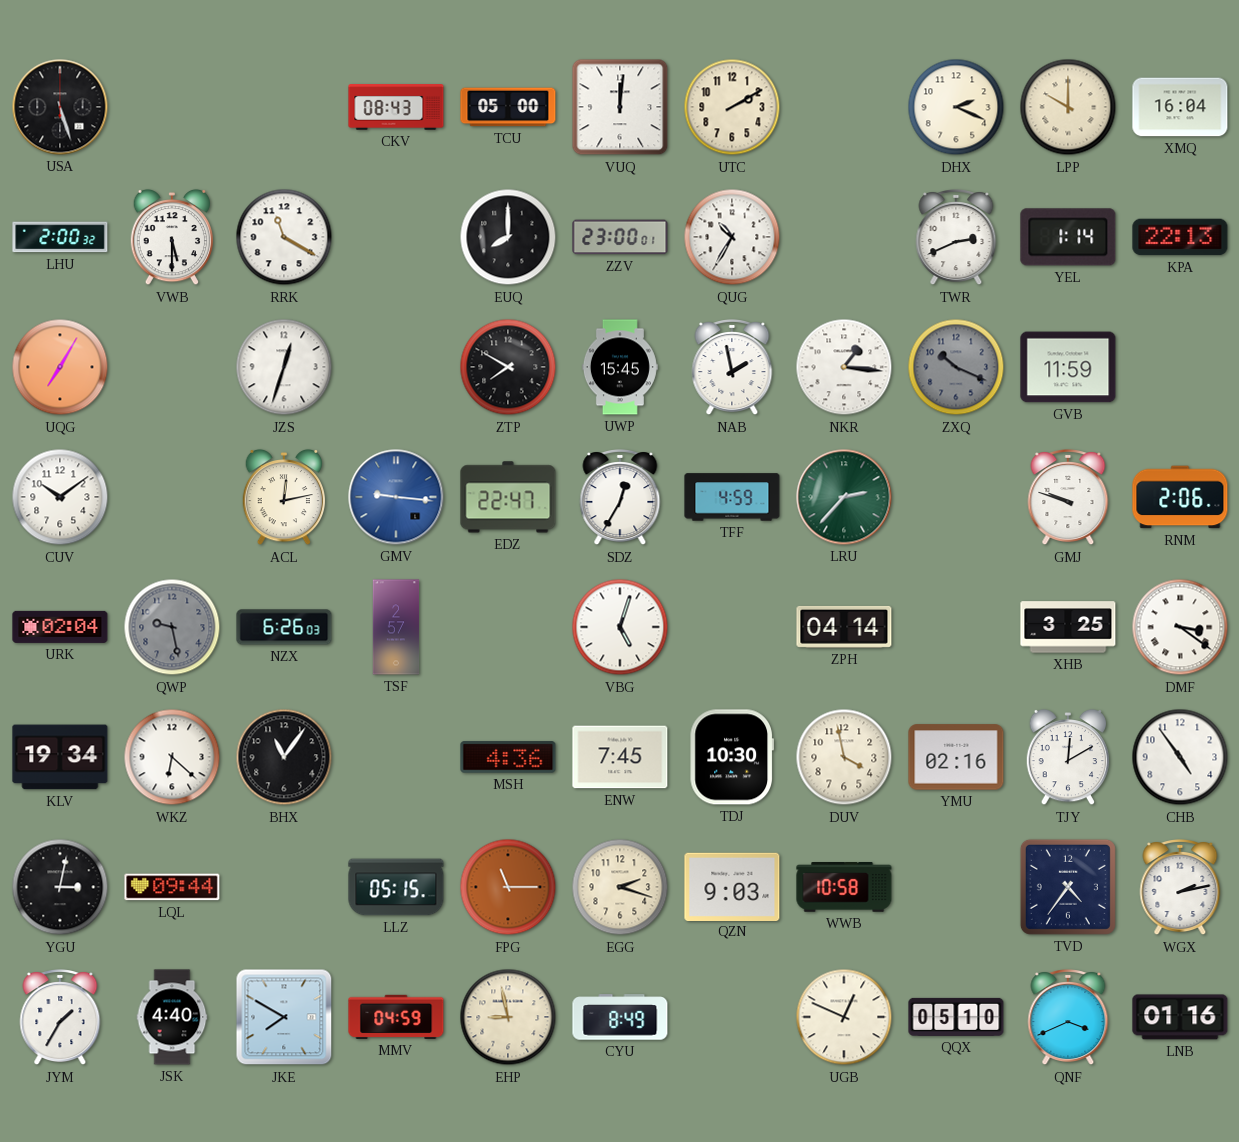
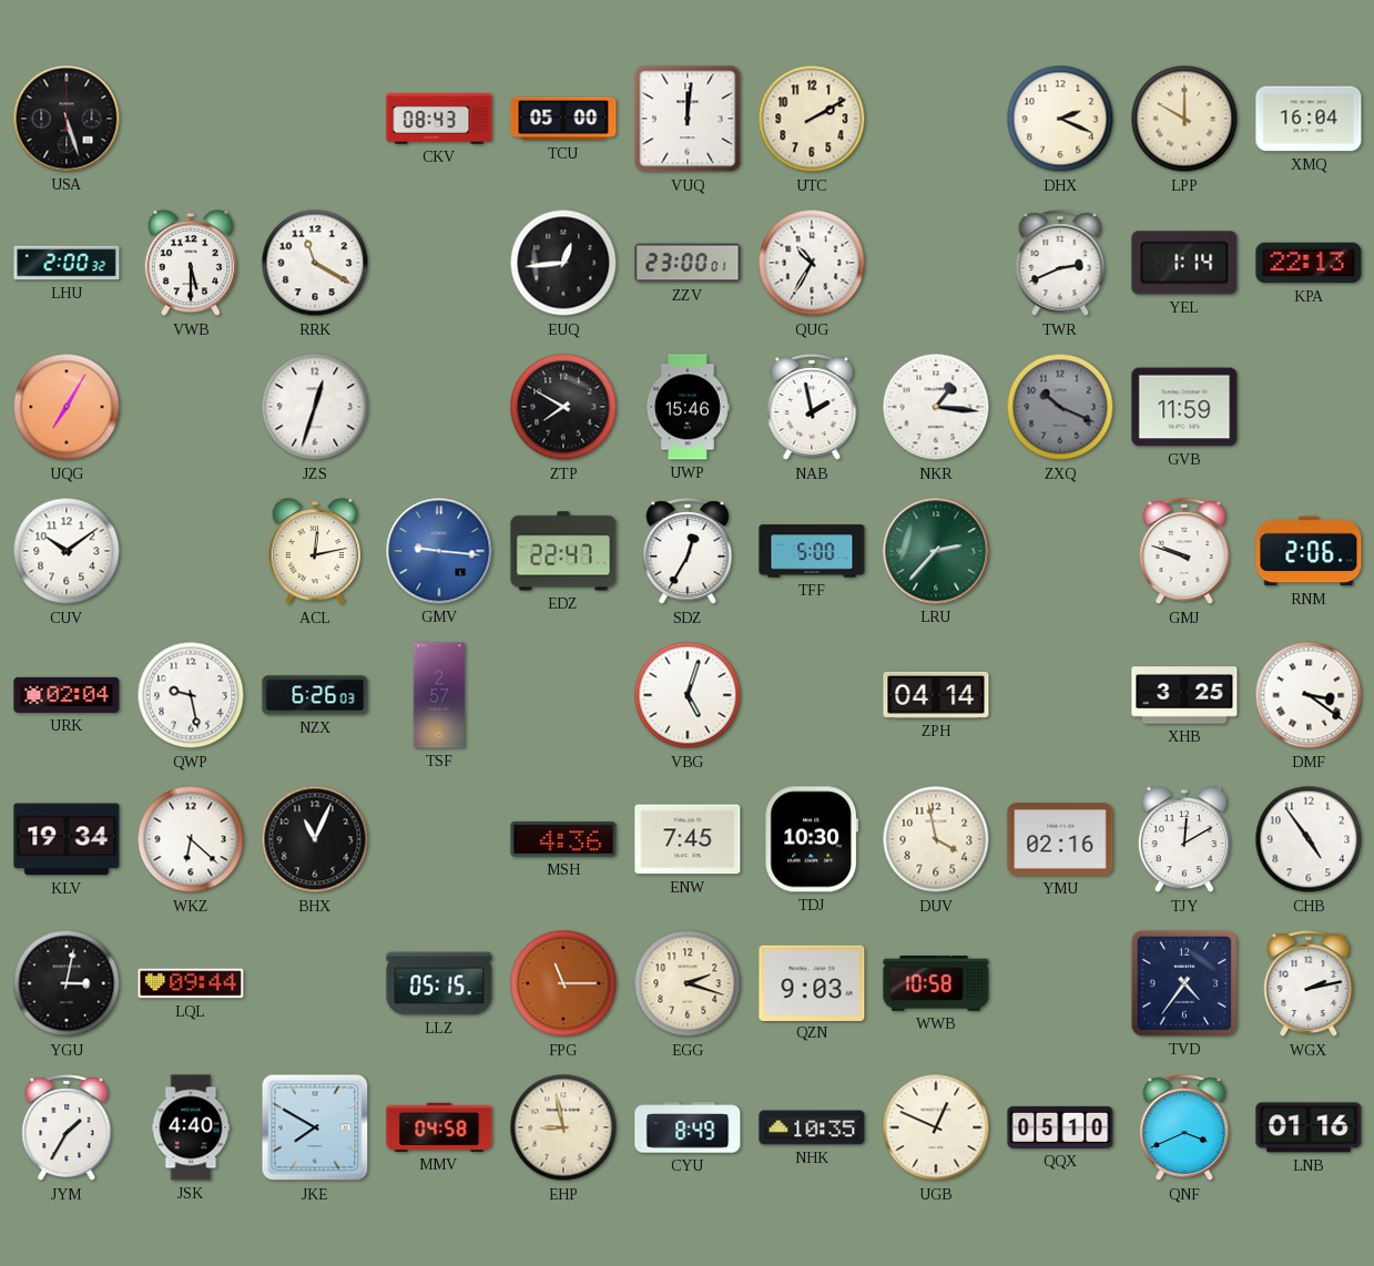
EUQ: 8:00 -> 12:44 (563, 263)
UWP: 15:45 -> 15:46 (688, 407)
TFF: 4:59 -> 5:00 (812, 551)
QWP dial: grey -> white (191, 695)
BHX: 11:06 -> 11:04 (315, 839)
MMV: 04:59 -> 04:58 (439, 1127)
NHK: none -> 10:35 (812, 1127)
